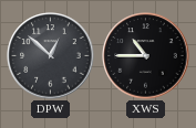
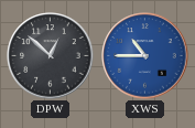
XWS dial: black -> blue (145, 56)
